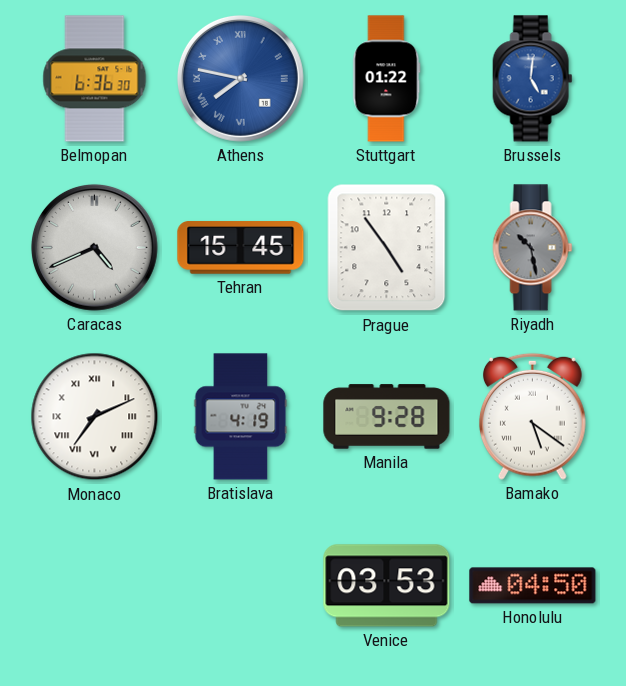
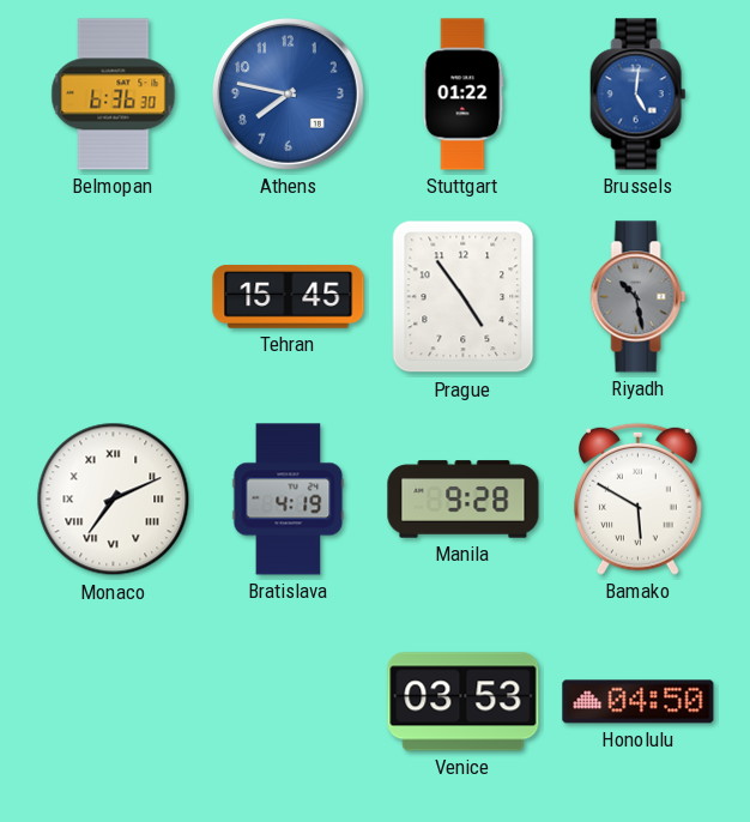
Athens numerals: Roman -> Arabic (288, 93)
Caracas: 4:41 -> none (94, 247)
Bamako: 5:21 -> 5:50 (637, 498)
